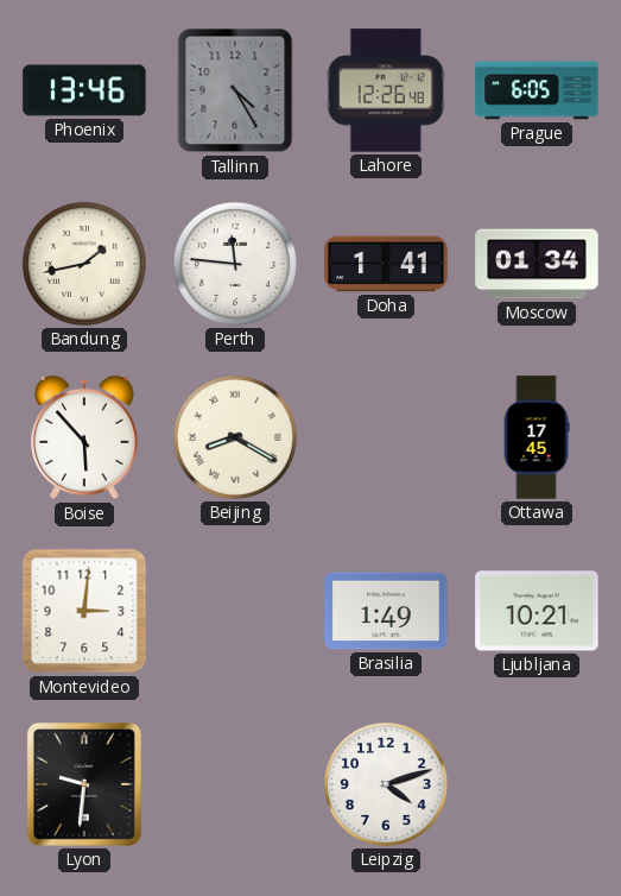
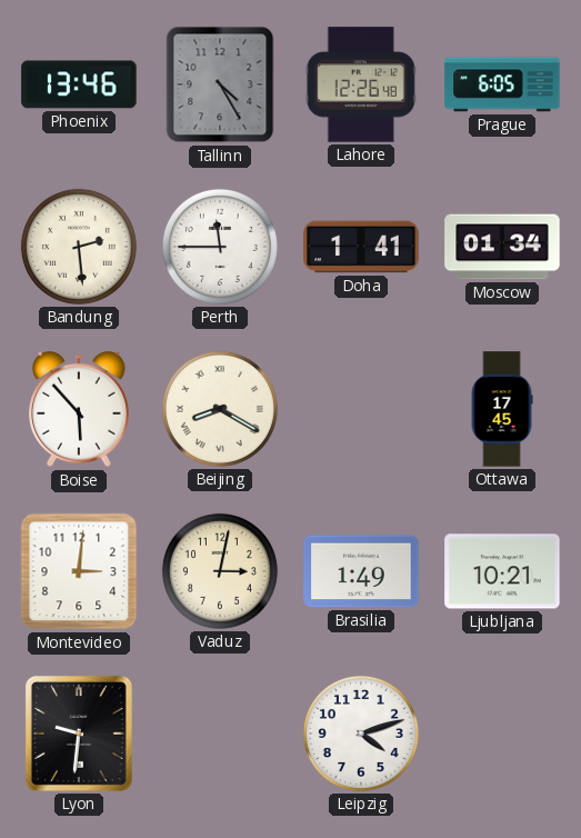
Bandung: 1:43 -> 2:29 (79, 247)
Perth: 11:46 -> 11:45 (220, 247)
Vaduz: none -> 3:02 (220, 571)
